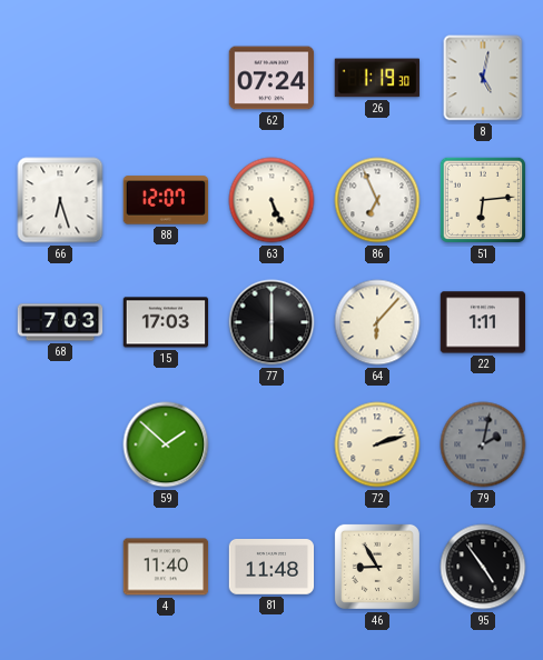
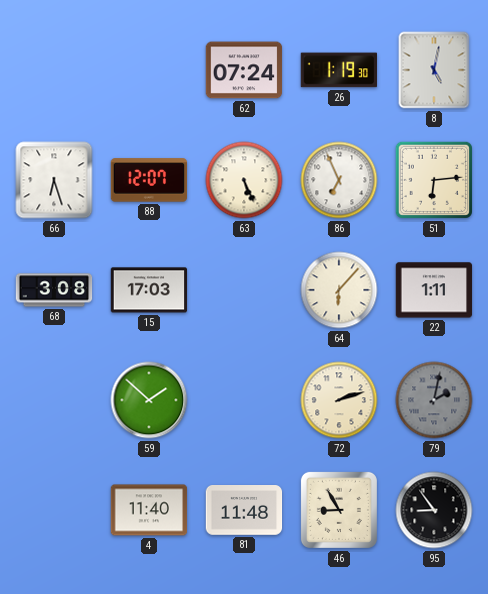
68: 7:03 -> 3:08 (54, 290)
77: 6:00 -> none (271, 322)
95: 4:54 -> 8:54 (434, 510)
